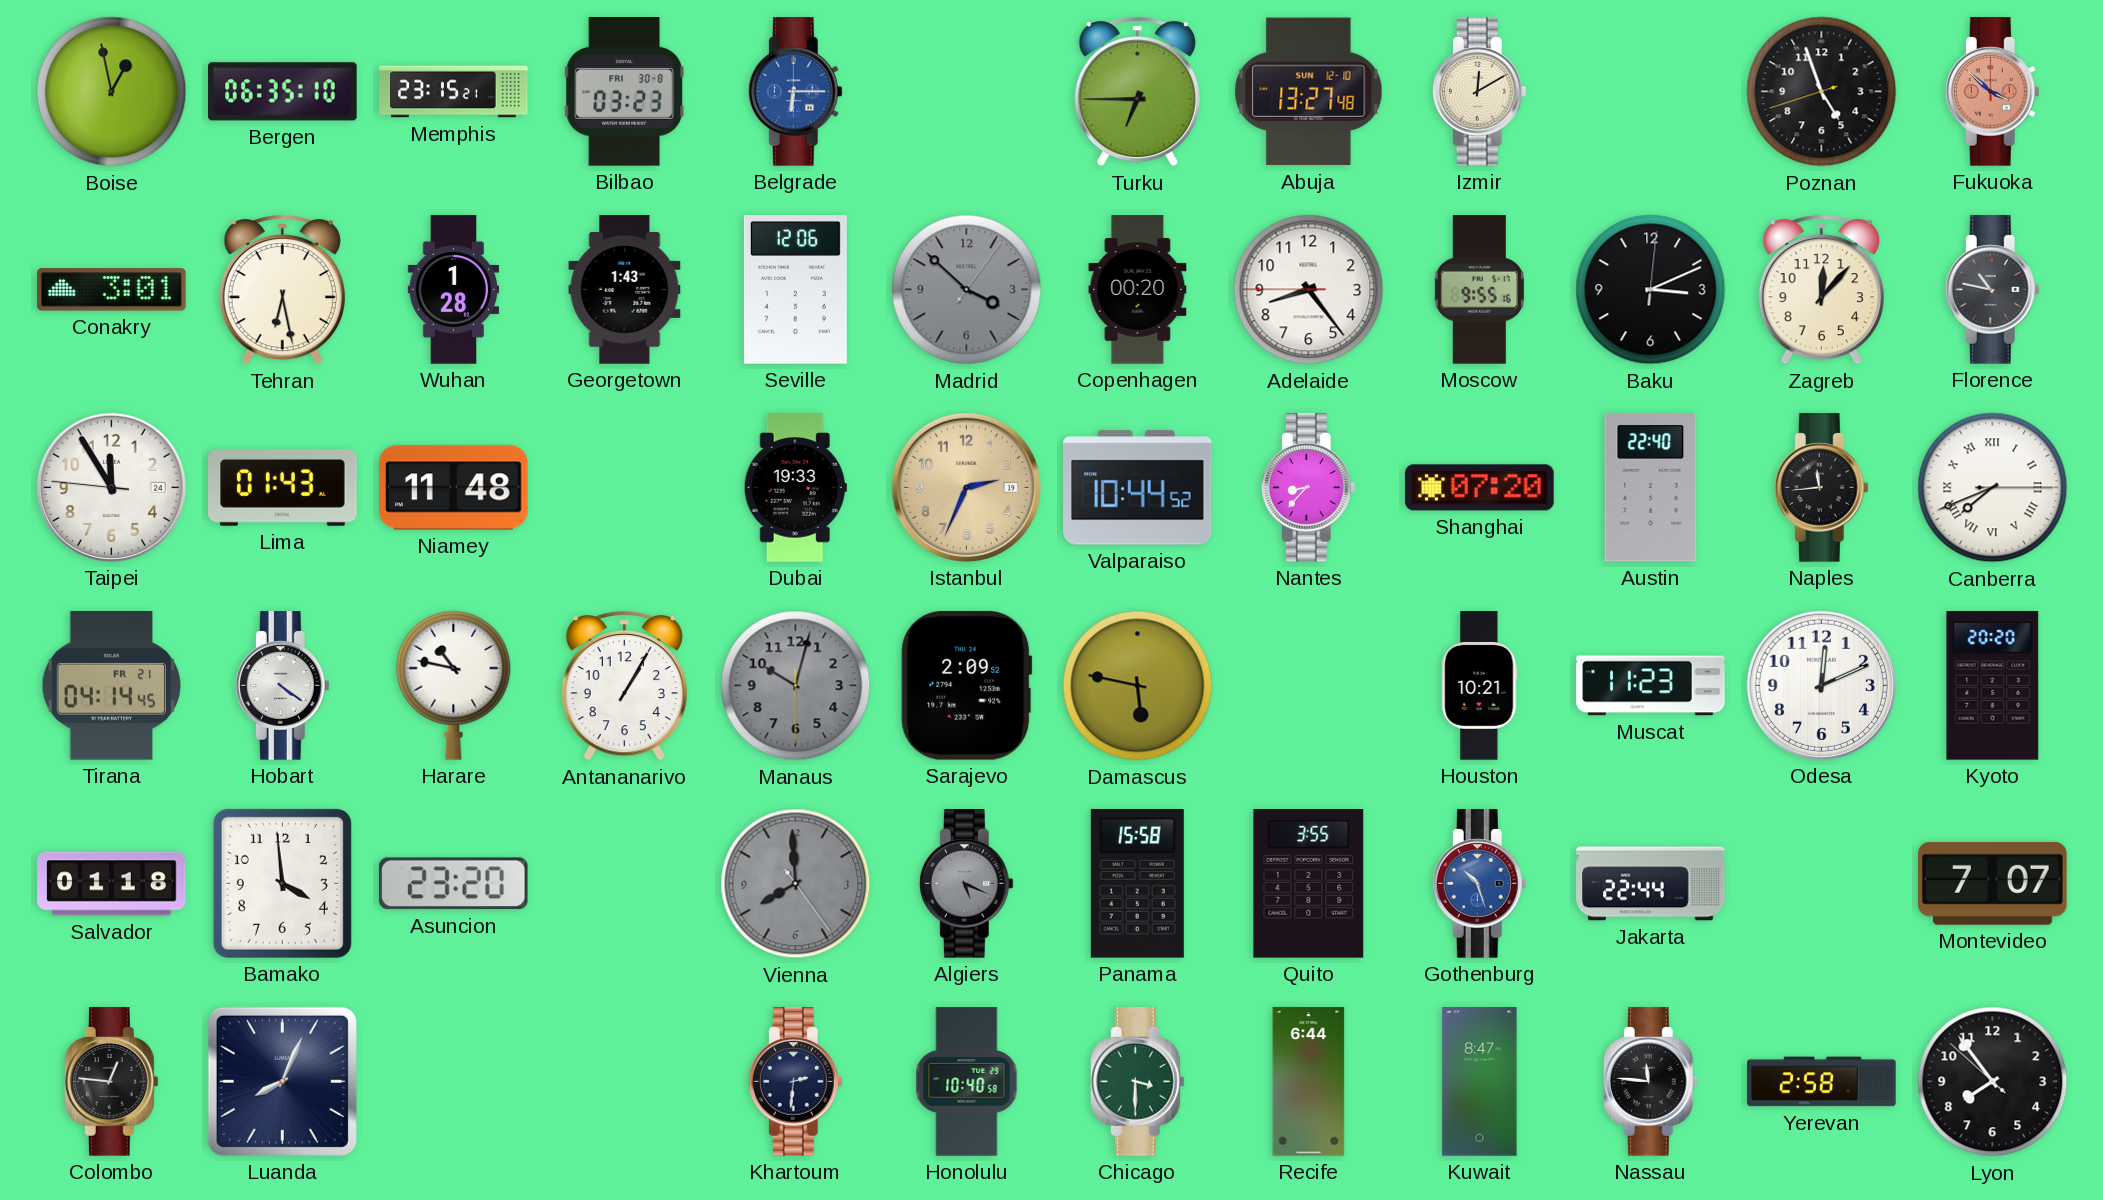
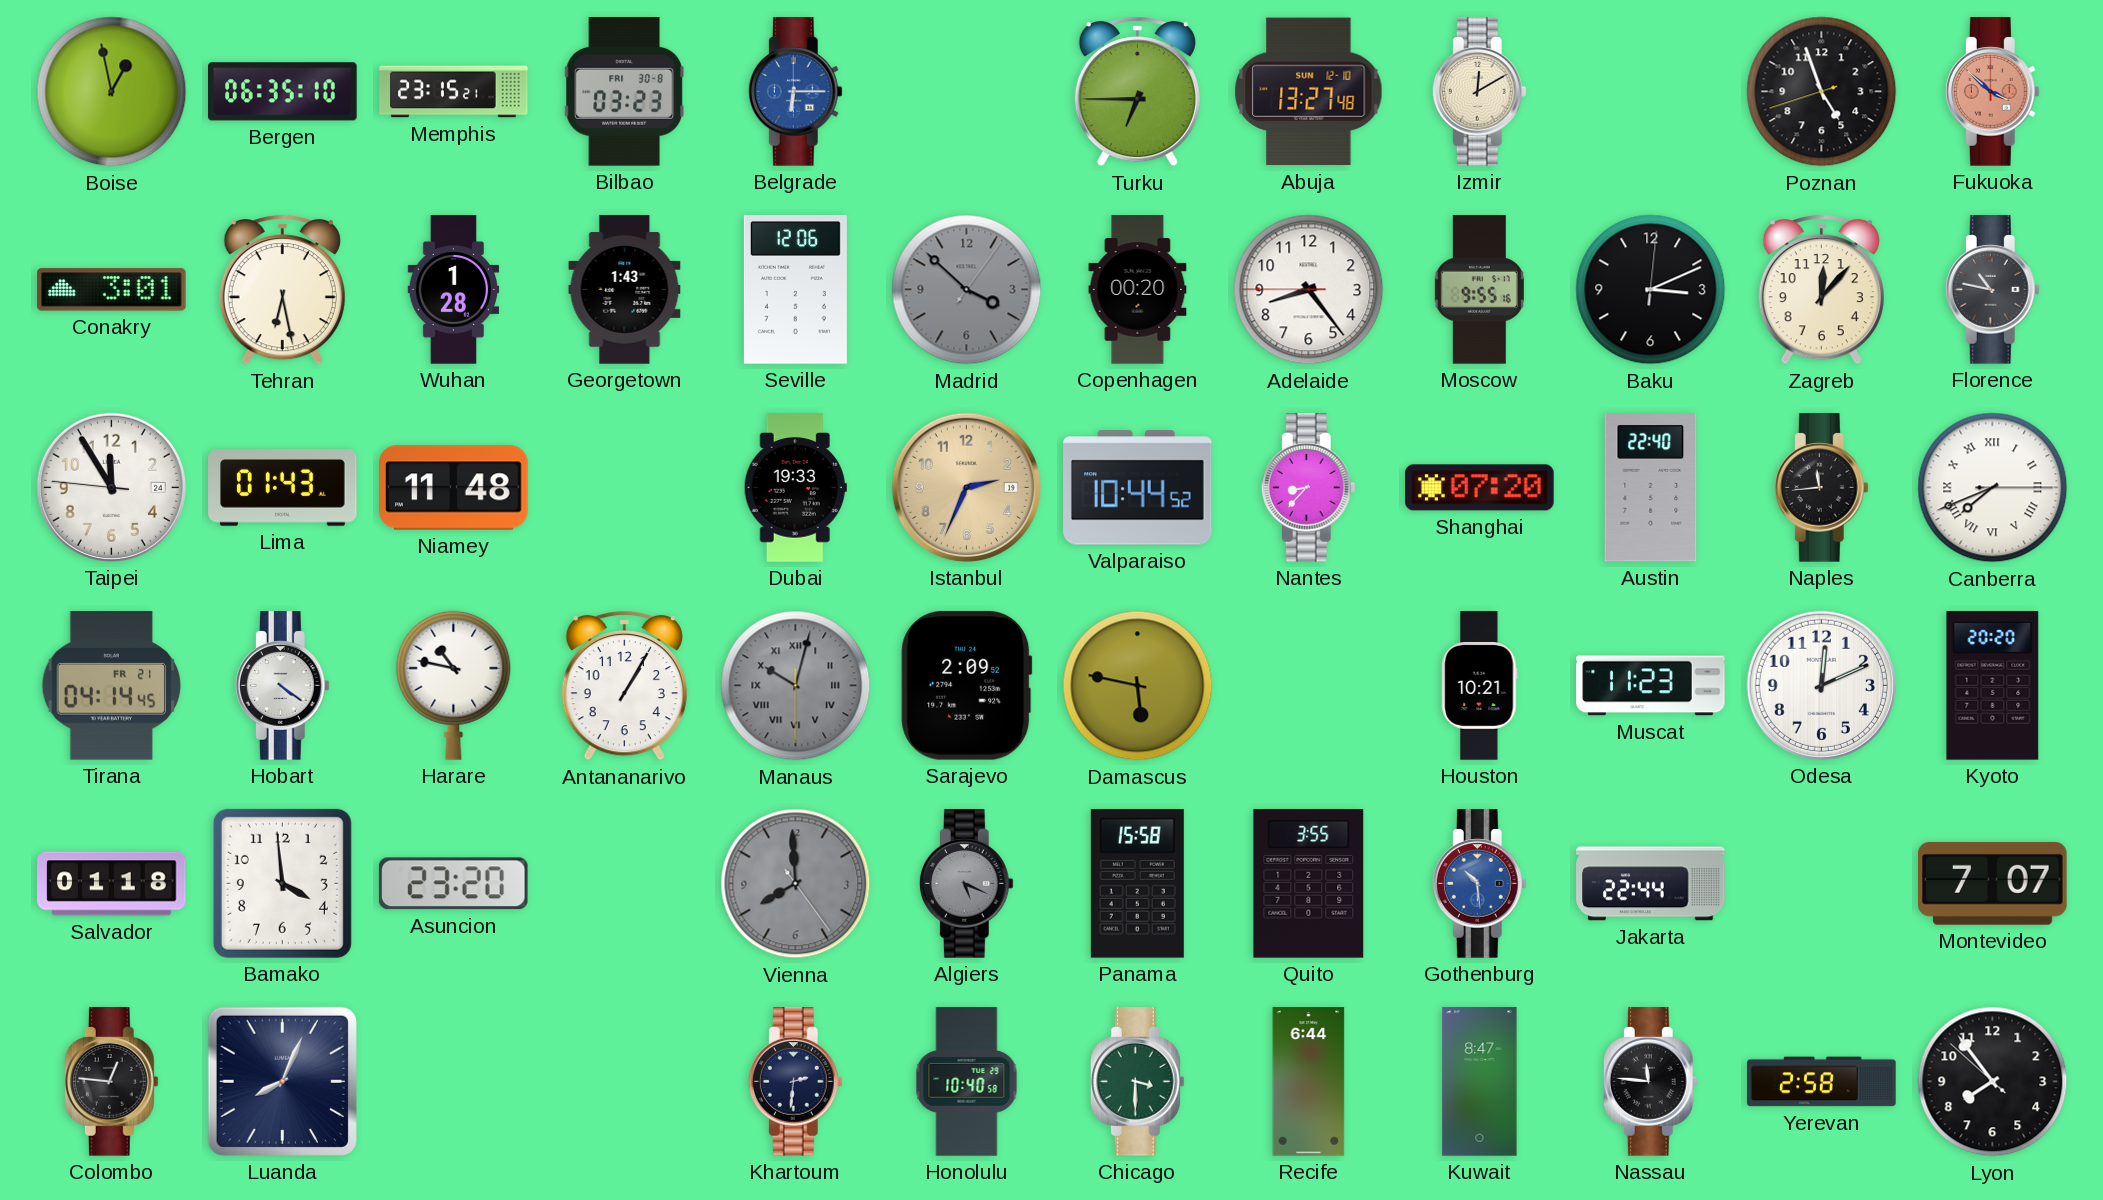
Manaus numerals: Arabic -> Roman (796, 686)
Gothenburg: 10:27 -> 10:29 (1479, 884)
